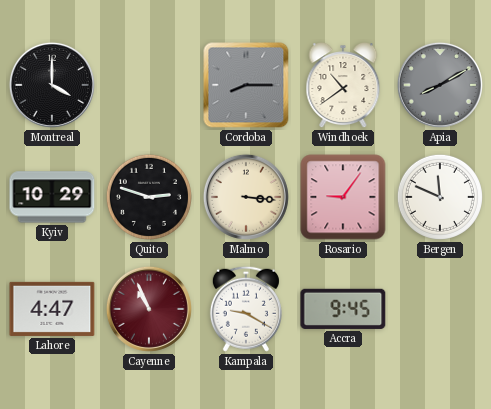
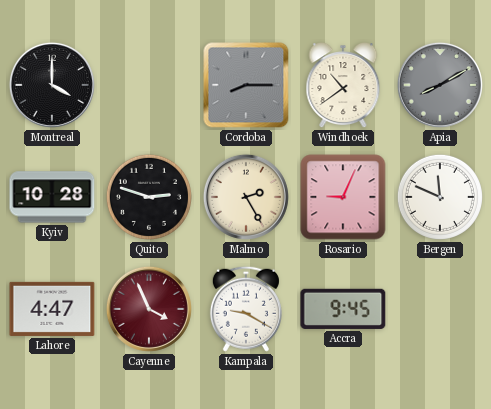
Kyiv: 10:29 -> 10:28 (52, 197)
Malmo: 3:16 -> 2:25 (246, 197)
Rosario: 9:06 -> 9:04 (343, 197)
Cayenne: 10:56 -> 3:56 (149, 309)
